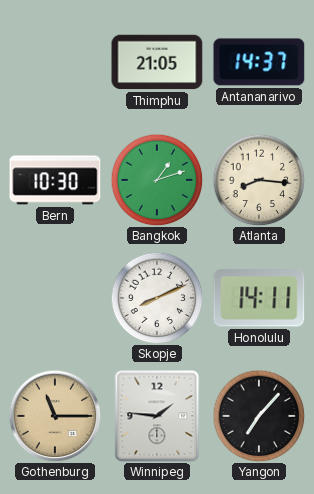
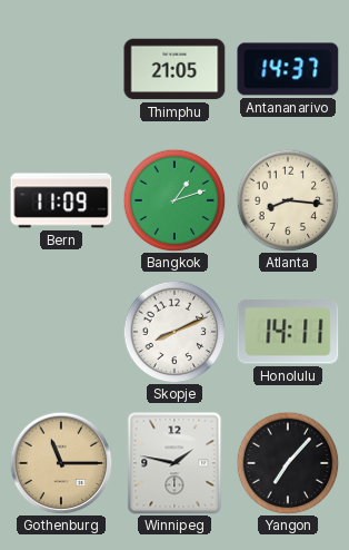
Bern: 10:30 -> 11:09 (61, 200)
Winnipeg: 1:46 -> 1:47 (174, 463)
